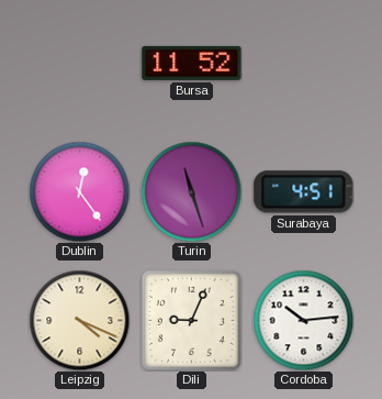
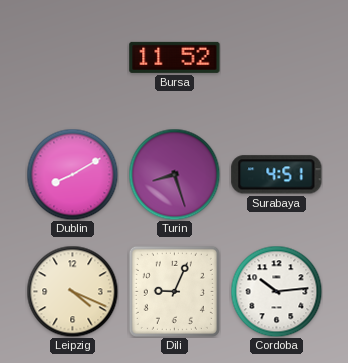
Dublin: 12:24 -> 8:10 (72, 174)
Turin: 11:27 -> 8:27 (174, 174)
